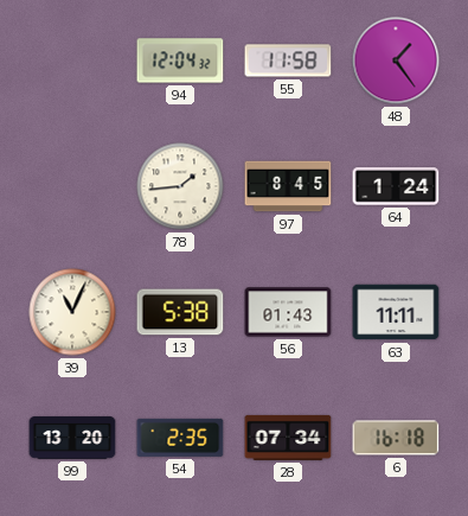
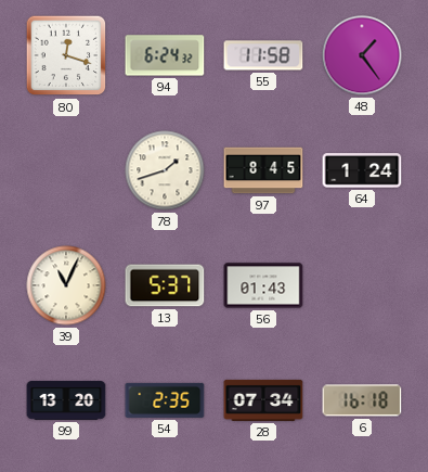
80: none -> 12:18 (66, 55)
94: 12:04 -> 6:24 (165, 55)
78: 1:44 -> 1:42 (165, 170)
13: 5:38 -> 5:37 (165, 285)
63: 11:11 -> none (396, 312)
